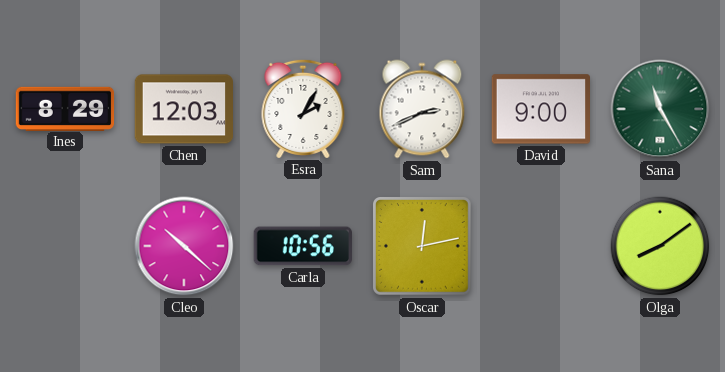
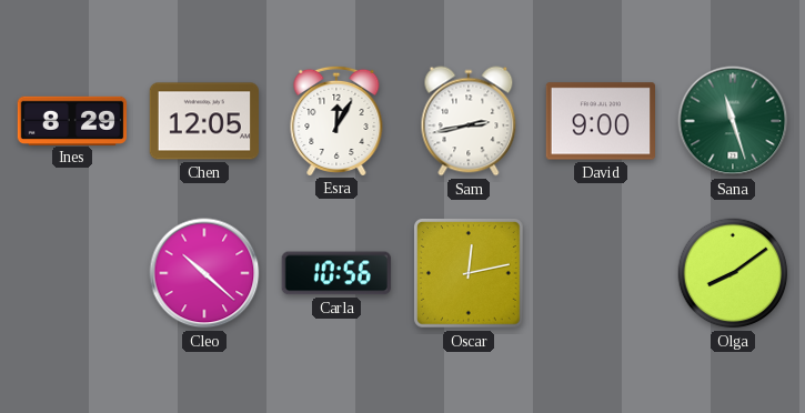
Chen: 12:03 -> 12:05 (204, 121)
Esra: 2:05 -> 12:05 (336, 120)
Sam: 2:41 -> 2:43 (469, 121)
Sana: 11:25 -> 11:27 (733, 121)
